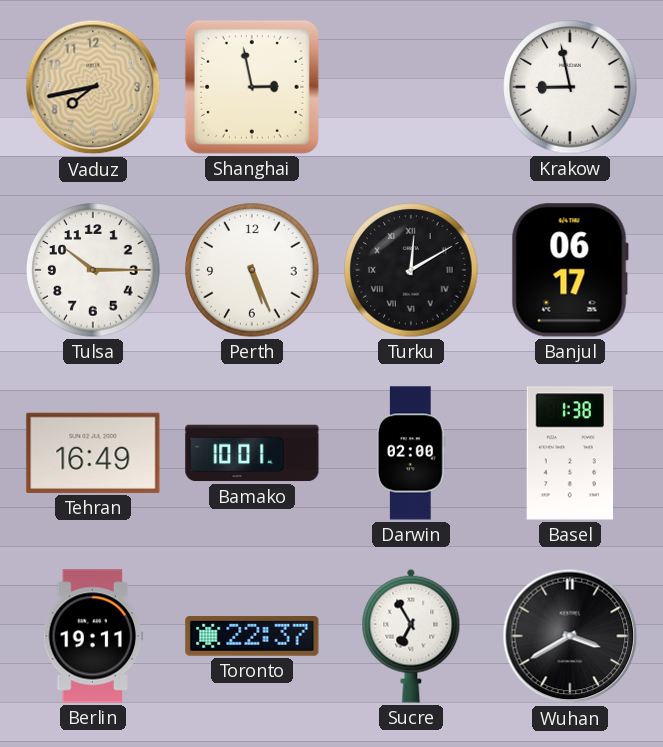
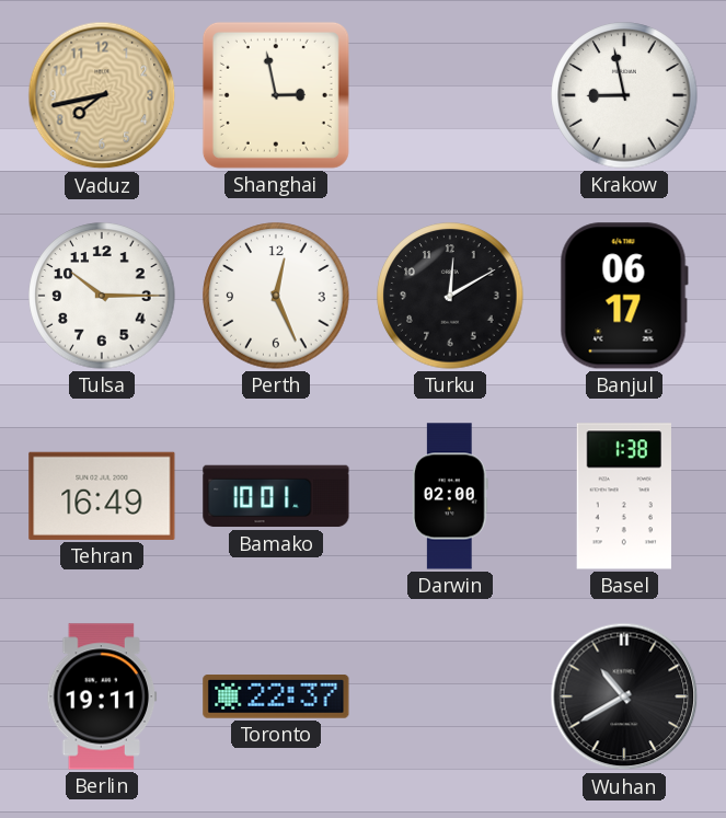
Perth: 5:26 -> 12:26 (276, 296)
Turku numerals: Roman -> Arabic (450, 296)
Sucre: 6:55 -> none (411, 636)
Wuhan: 3:40 -> 10:40 (624, 696)
